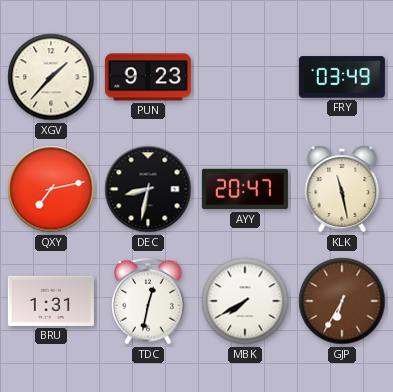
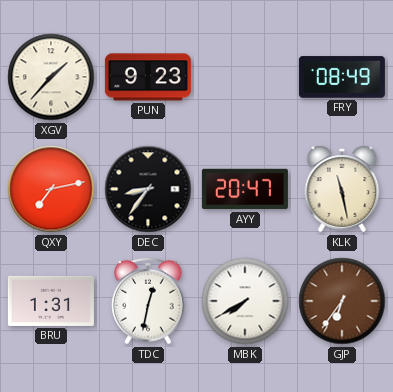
FRY: 03:49 -> 08:49 (342, 77)
DEC: 8:32 -> 8:36 (148, 189)
GJP: 6:35 -> 6:36 (342, 301)
